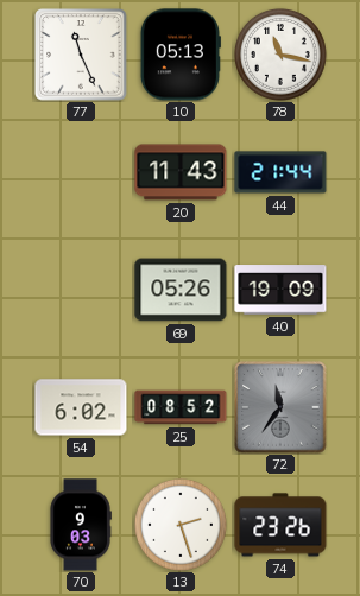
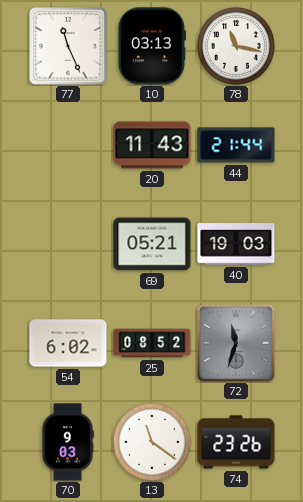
10: 05:13 -> 03:13 (152, 46)
69: 05:26 -> 05:21 (152, 244)
40: 19:09 -> 19:03 (236, 244)
72: 11:36 -> 11:33 (236, 343)
13: 2:27 -> 11:21 (152, 442)
